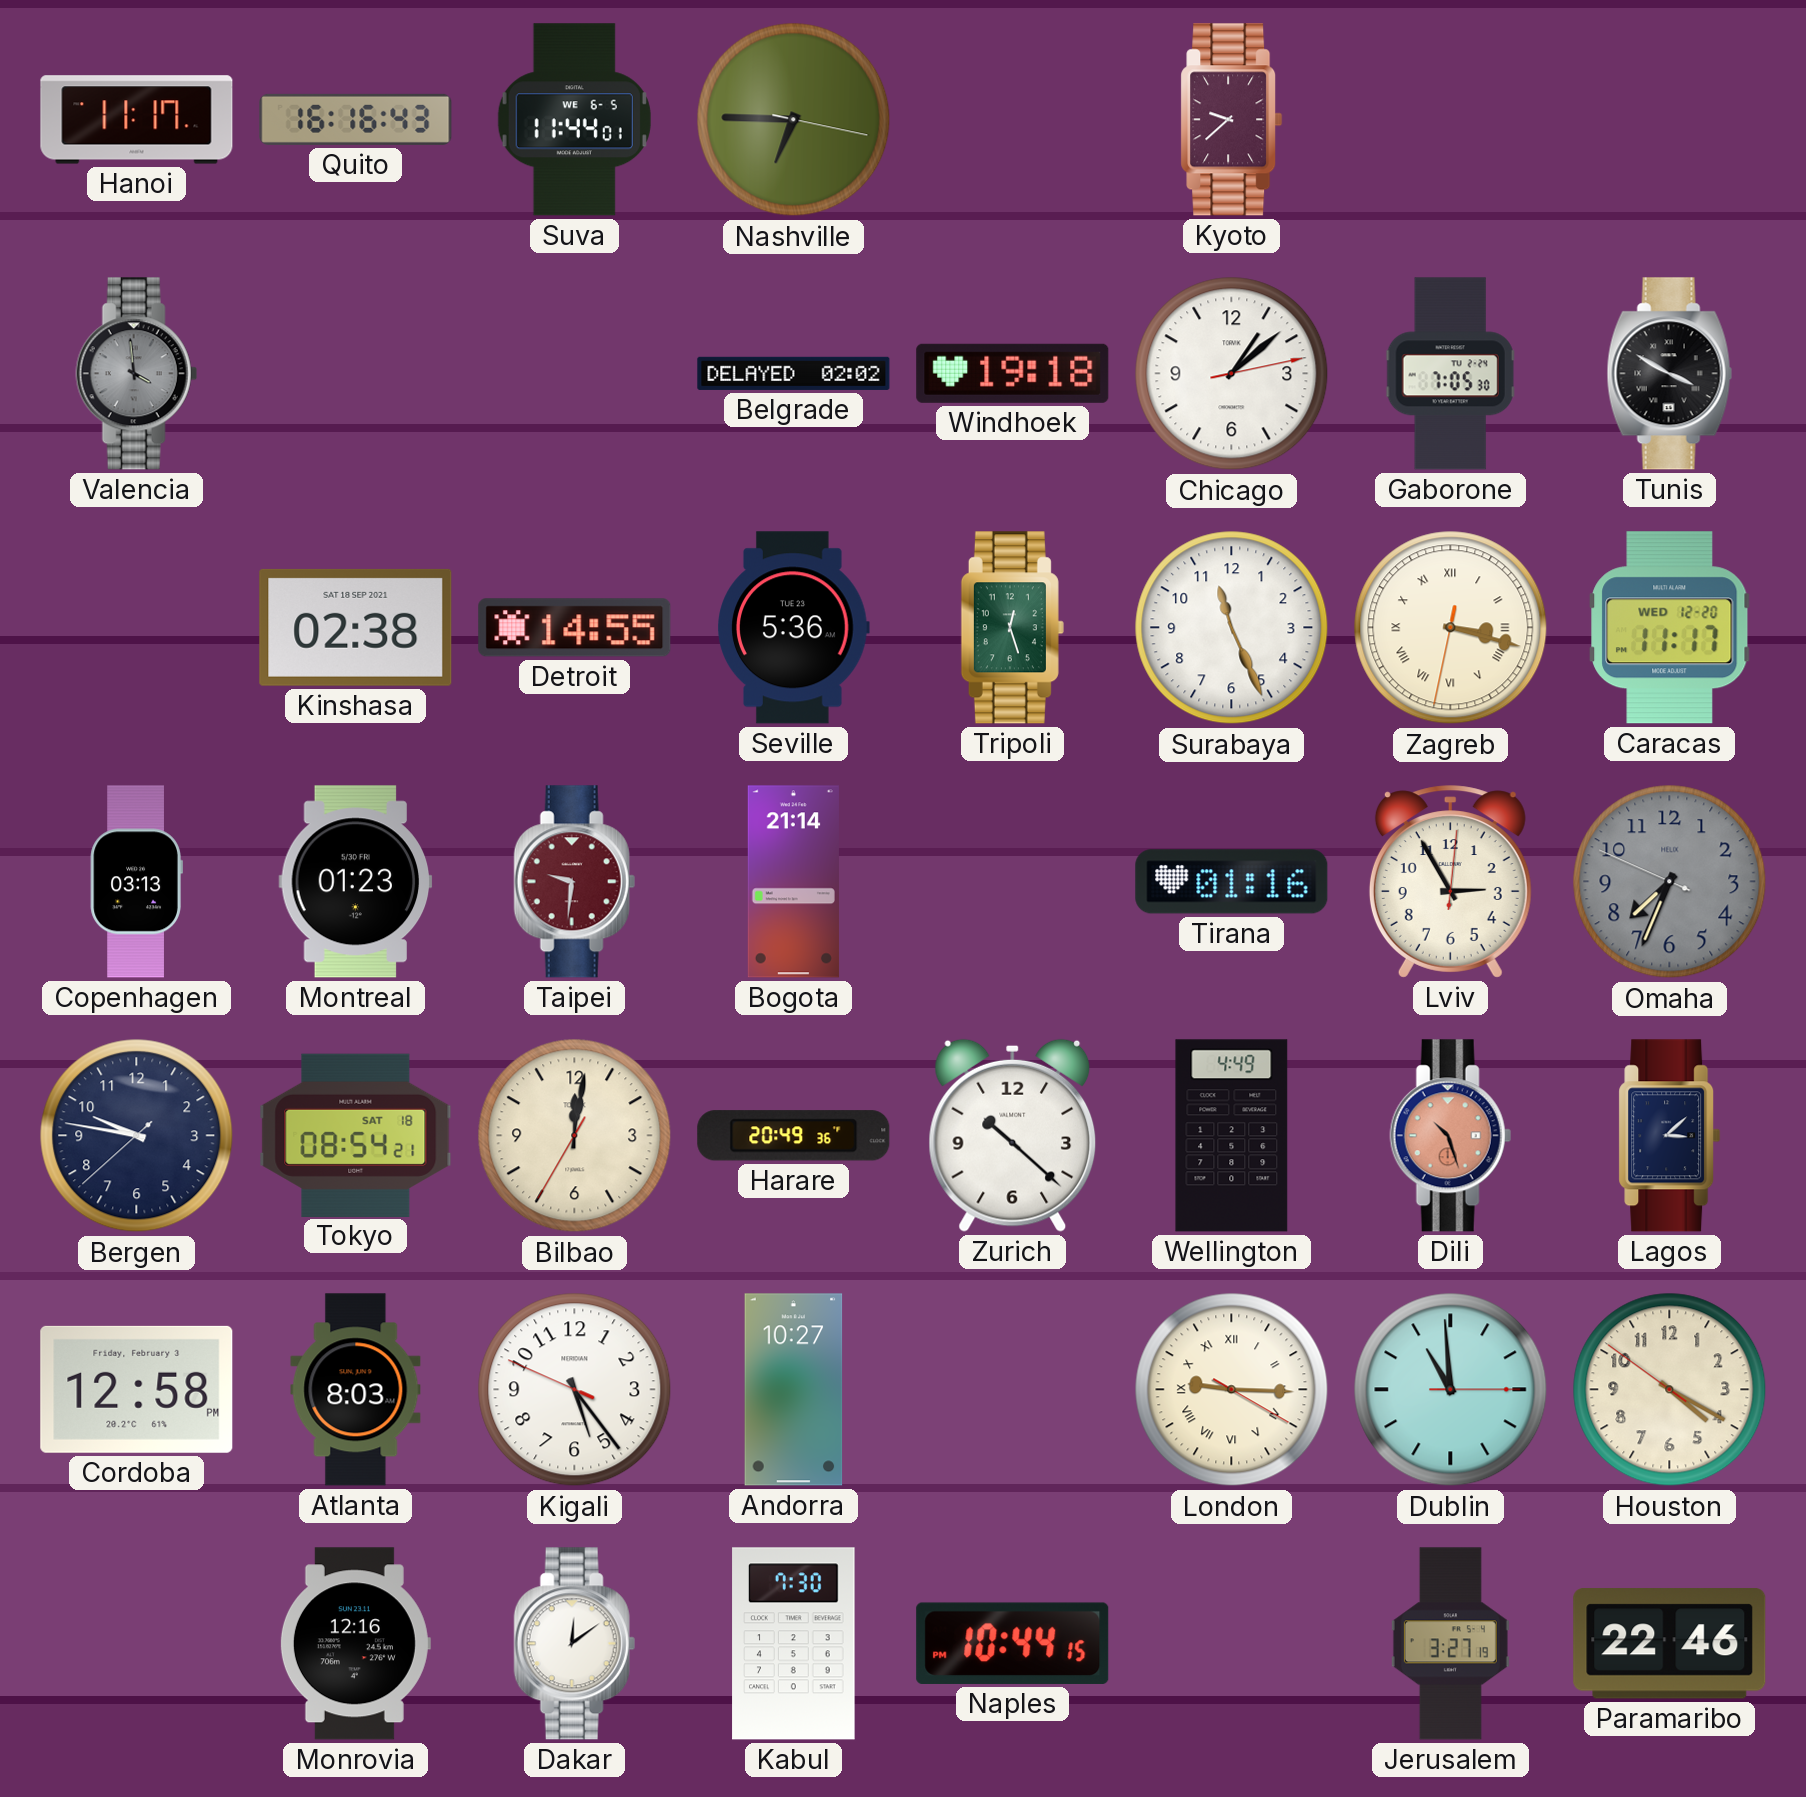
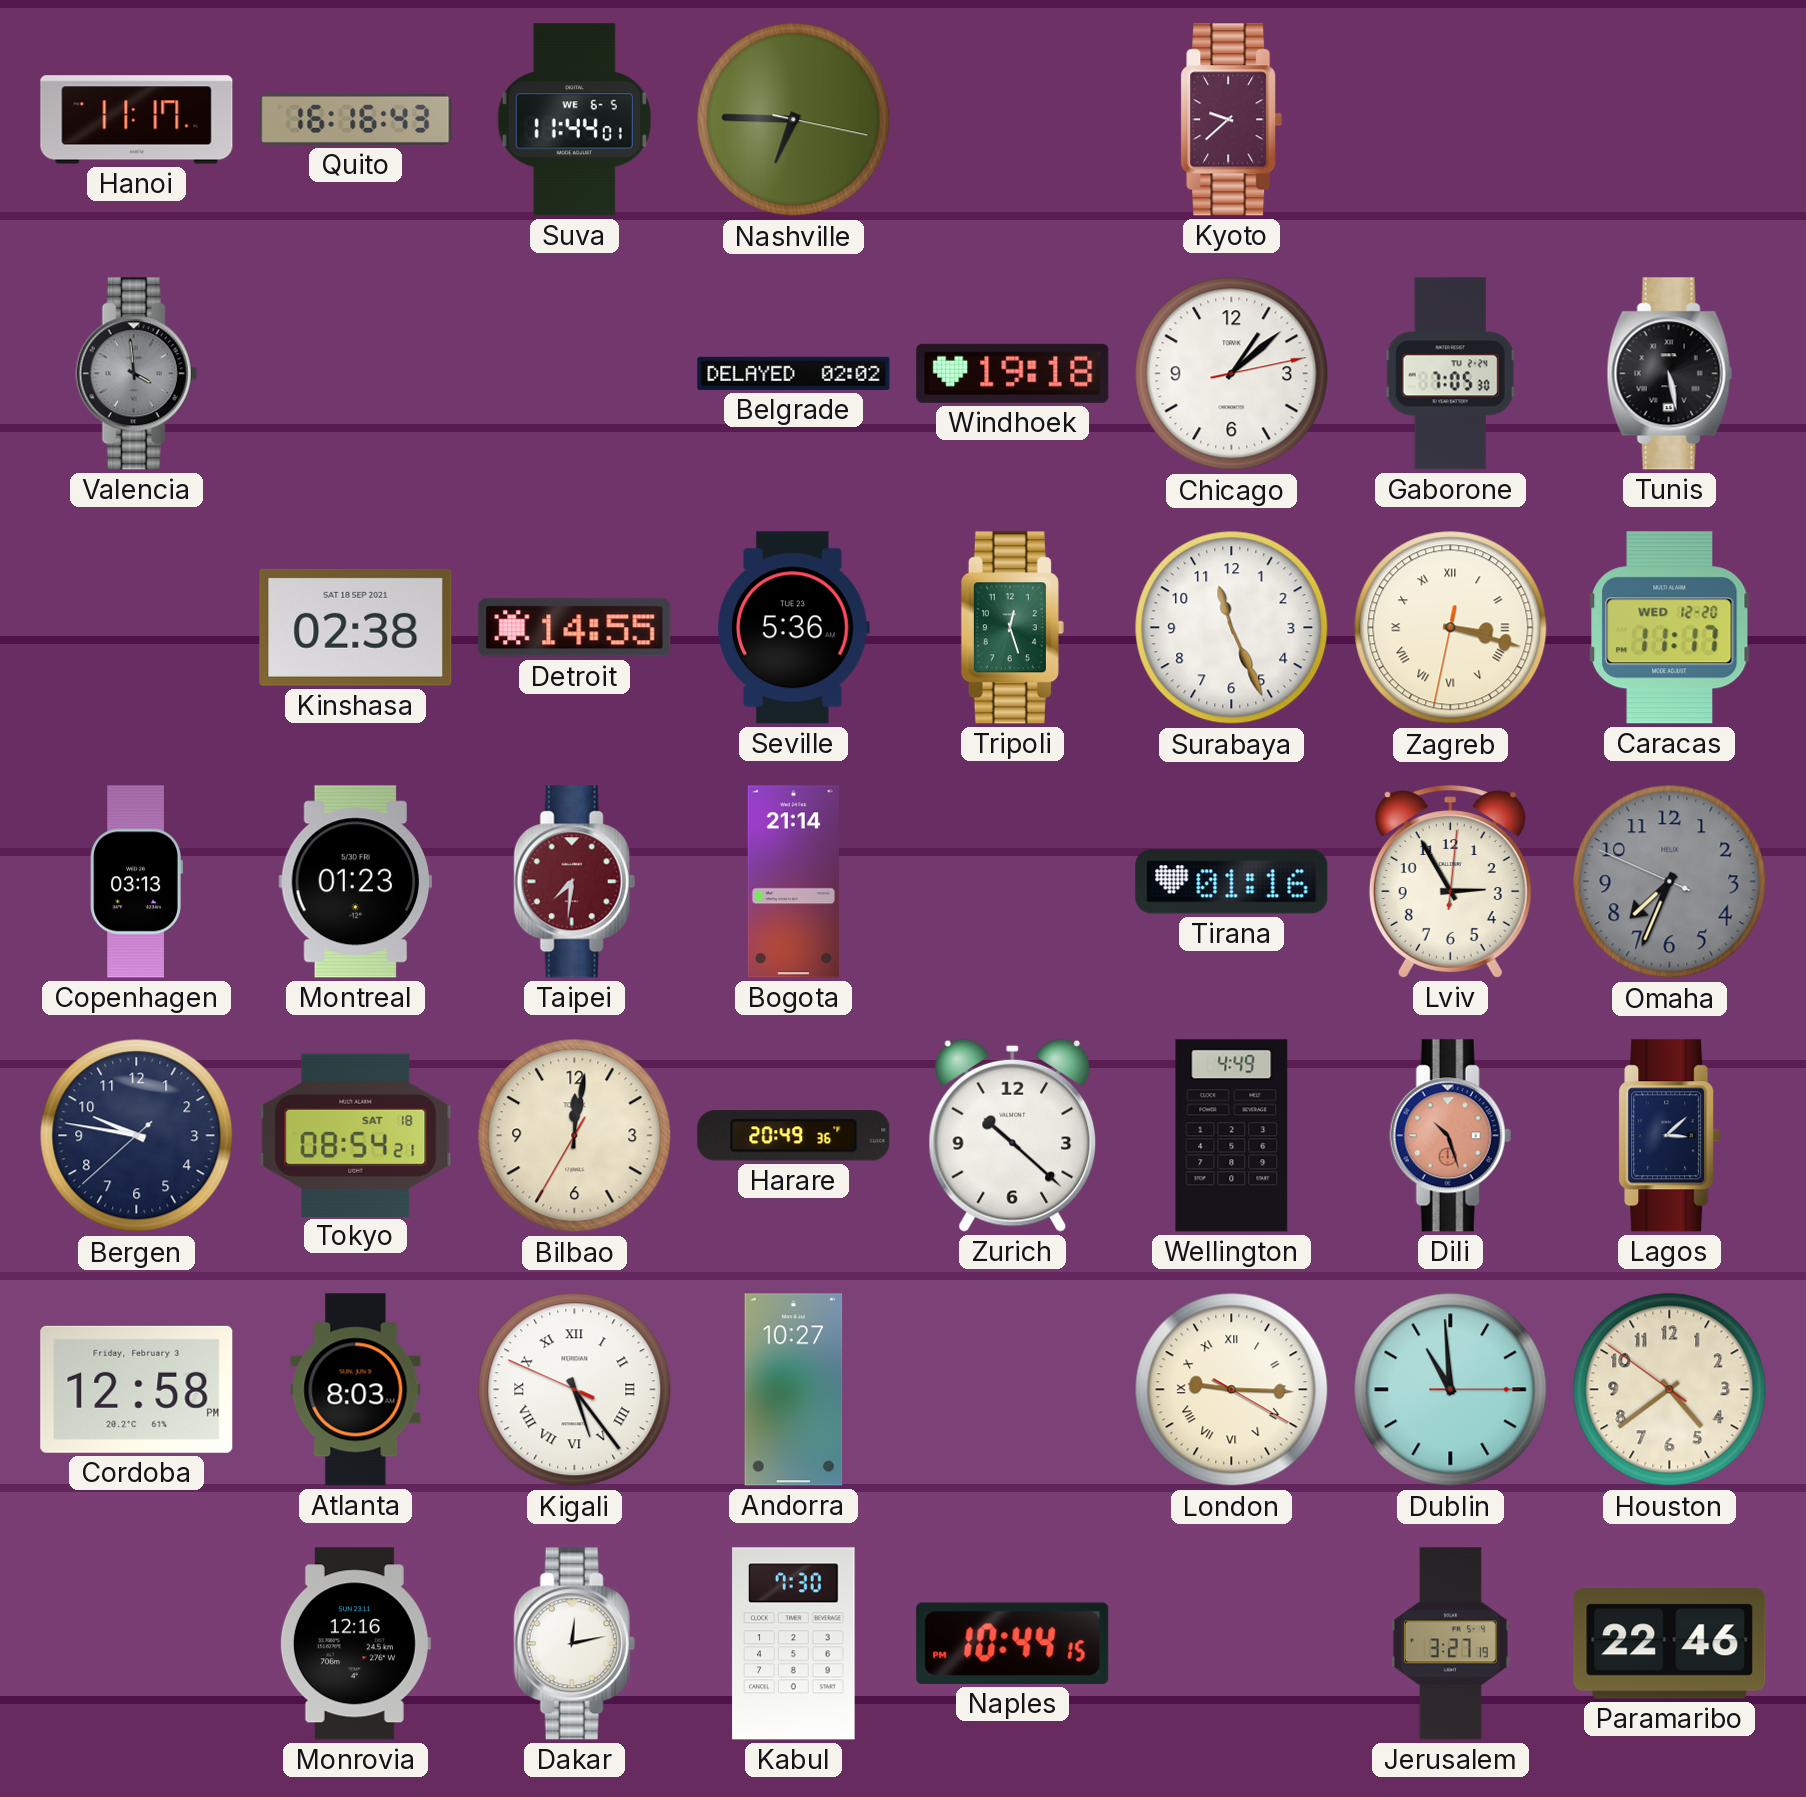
Tunis: 3:50 -> 5:28 (1669, 374)
Taipei: 9:31 -> 7:31 (574, 882)
Kigali numerals: Arabic -> Roman (575, 1390)
Houston: 4:19 -> 4:38 (1670, 1390)
Dakar: 12:09 -> 12:13 (574, 1644)
